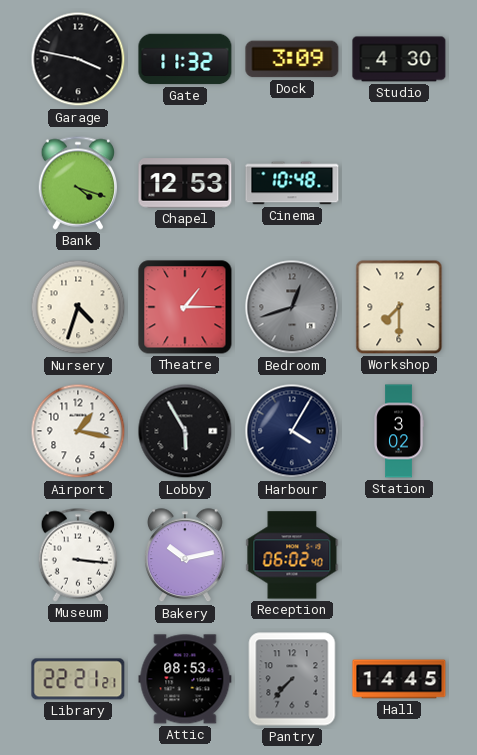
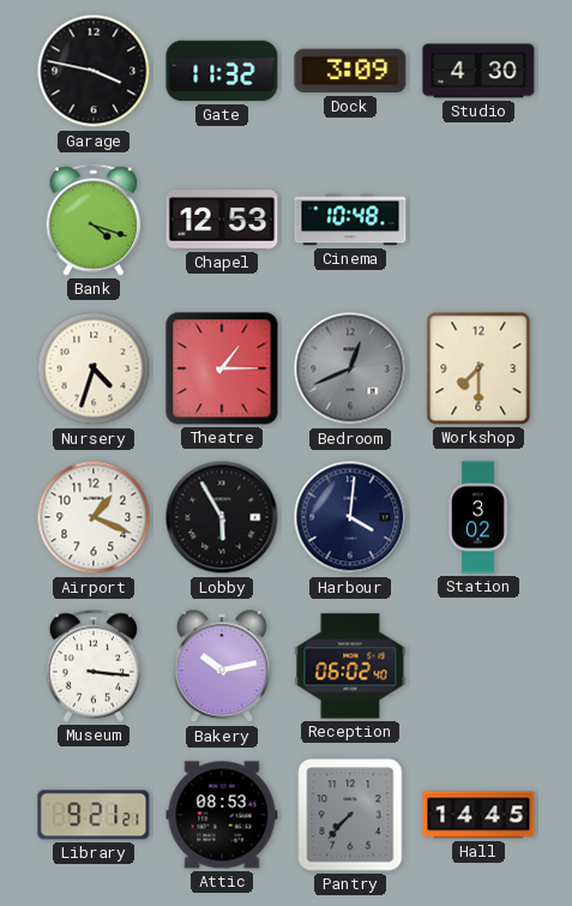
Bedroom: 12:42 -> 12:41 (350, 368)
Airport: 1:17 -> 1:19 (94, 517)
Harbour: 4:05 -> 4:01 (350, 517)
Library: 22:21 -> 9:21 (94, 815)
